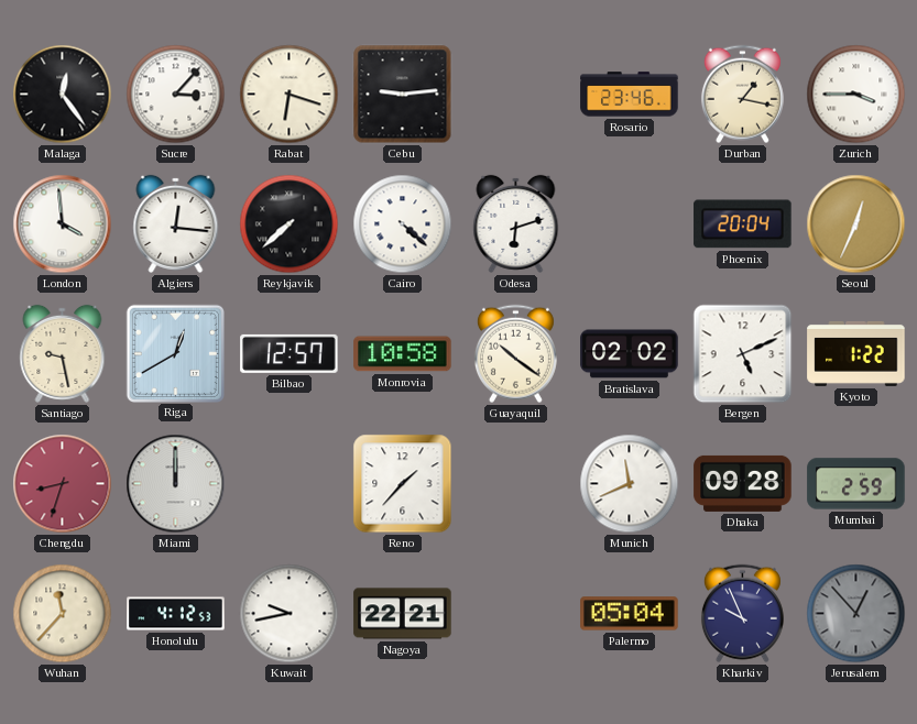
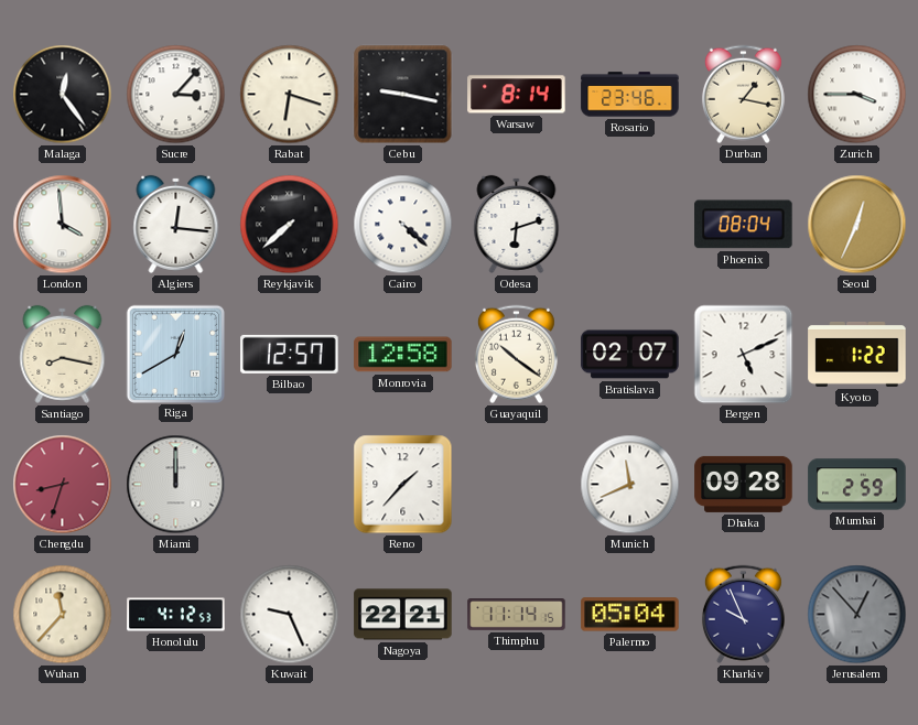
Cebu: 9:14 -> 9:17 (403, 95)
Warsaw: none -> 8:14 (517, 95)
Phoenix: 20:04 -> 08:04 (744, 225)
Santiago: 9:28 -> 8:17 (63, 354)
Monrovia: 10:58 -> 12:58 (403, 355)
Bratislava: 02:02 -> 02:07 (630, 355)
Kuwait: 9:43 -> 9:26 (290, 615)
Thimphu: none -> 11:14 (517, 615)
